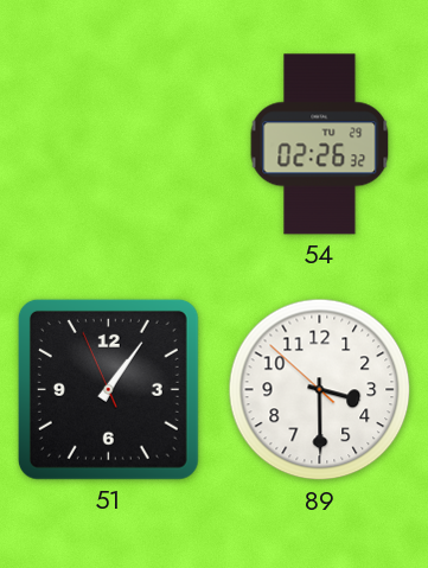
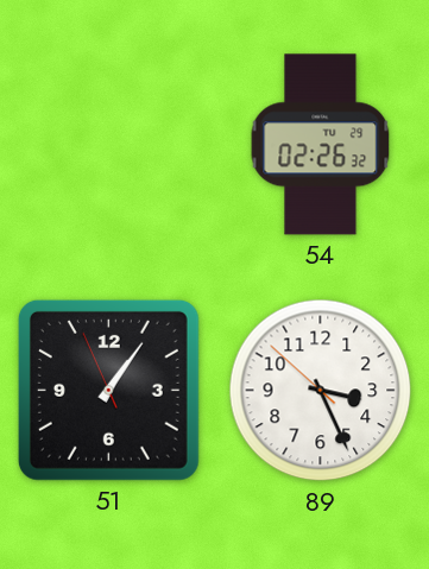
89: 3:29 -> 3:25 (321, 391)
